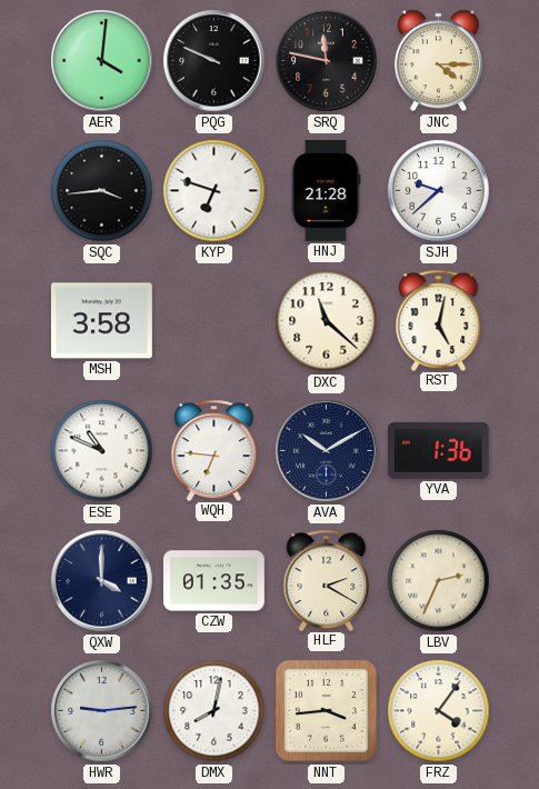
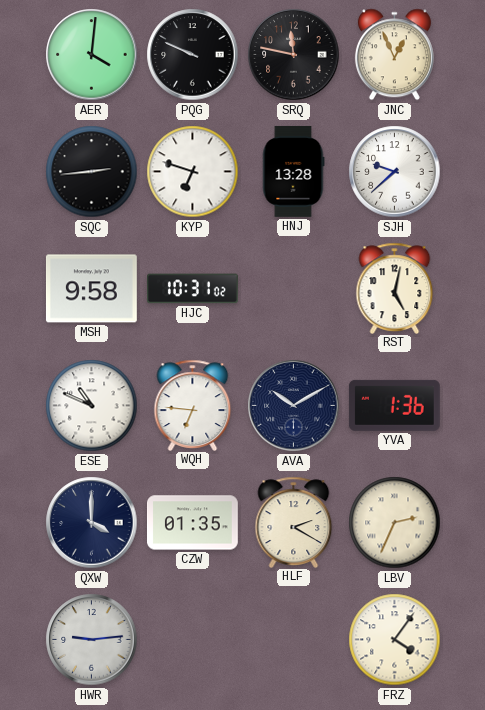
JNC: 4:15 -> 12:56 (394, 55)
SQC: 3:44 -> 2:44 (92, 172)
HNJ: 21:28 -> 13:28 (293, 172)
MSH: 3:58 -> 9:58 (91, 289)
HJC: none -> 10:31 (193, 289)
DXC: 11:22 -> none (327, 321)
DMX: 8:02 -> none (214, 711)
NNT: 3:44 -> none (327, 711)
